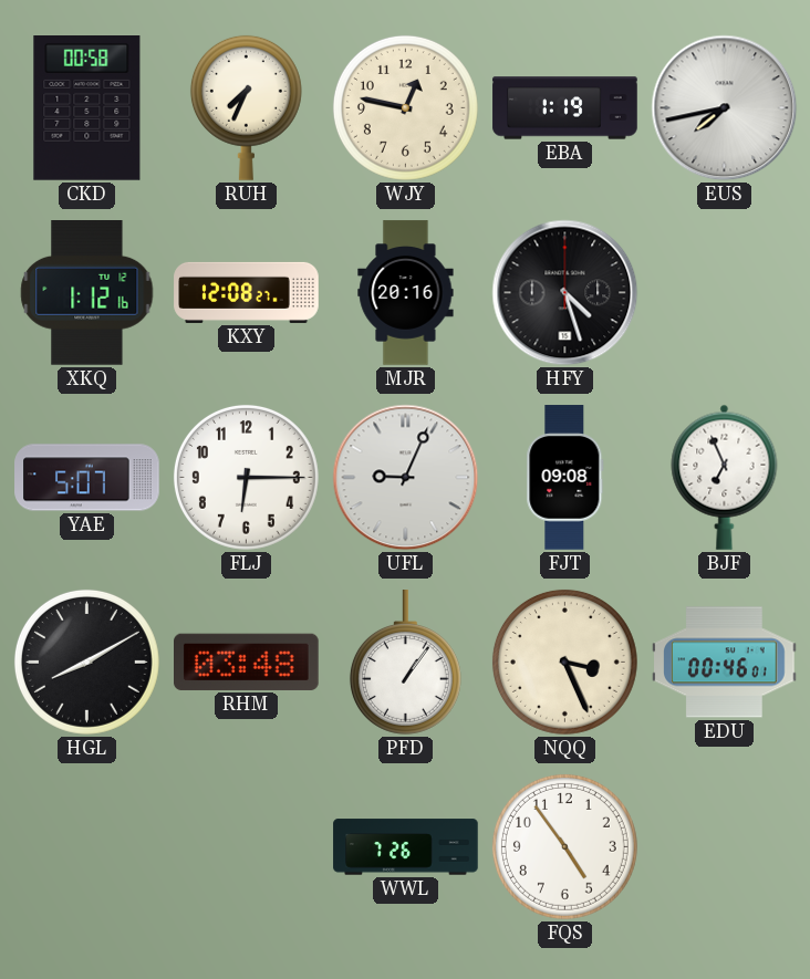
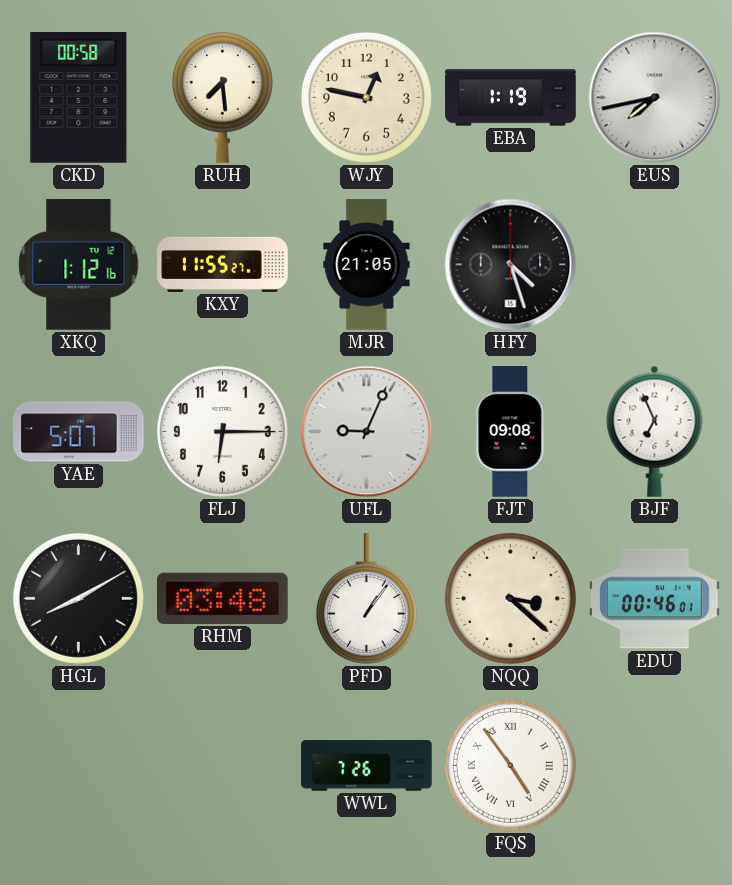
RUH: 7:34 -> 7:29 (222, 97)
KXY: 12:08 -> 11:55 (223, 264)
MJR: 20:16 -> 21:05 (367, 265)
NQQ: 3:26 -> 3:22 (510, 598)
FQS numerals: Arabic -> Roman (510, 765)
